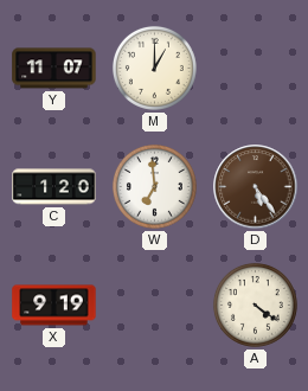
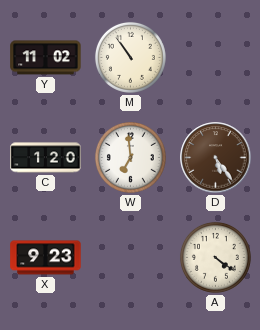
Y: 11:07 -> 11:02 (46, 58)
M: 1:00 -> 10:54 (130, 57)
X: 9:19 -> 9:23 (46, 258)
